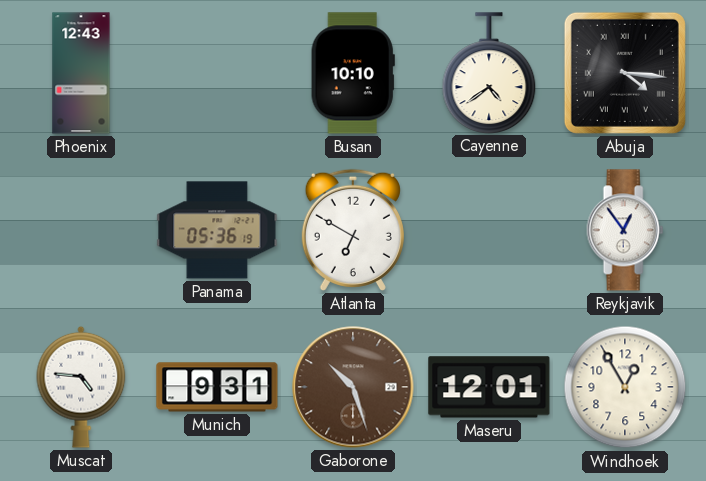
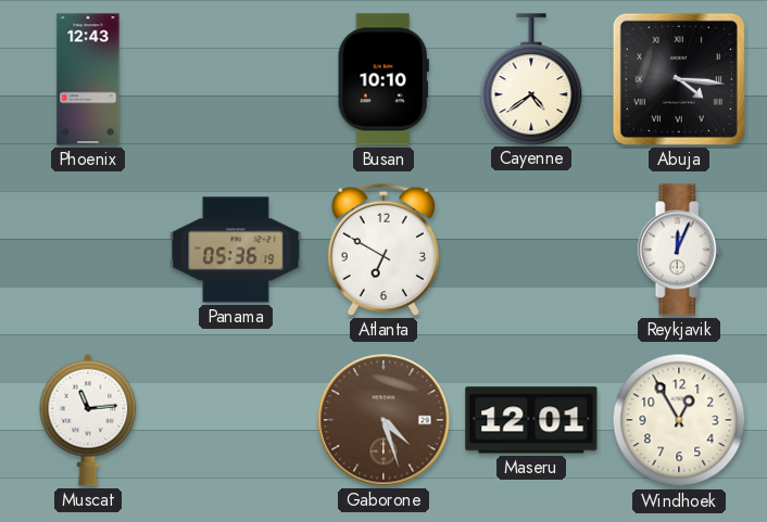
Reykjavik: 12:54 -> 12:04 (679, 250)
Muscat: 4:46 -> 11:14 (88, 420)
Munich: 9:31 -> none (217, 387)
Gaborone: 10:27 -> 4:27 (383, 420)
